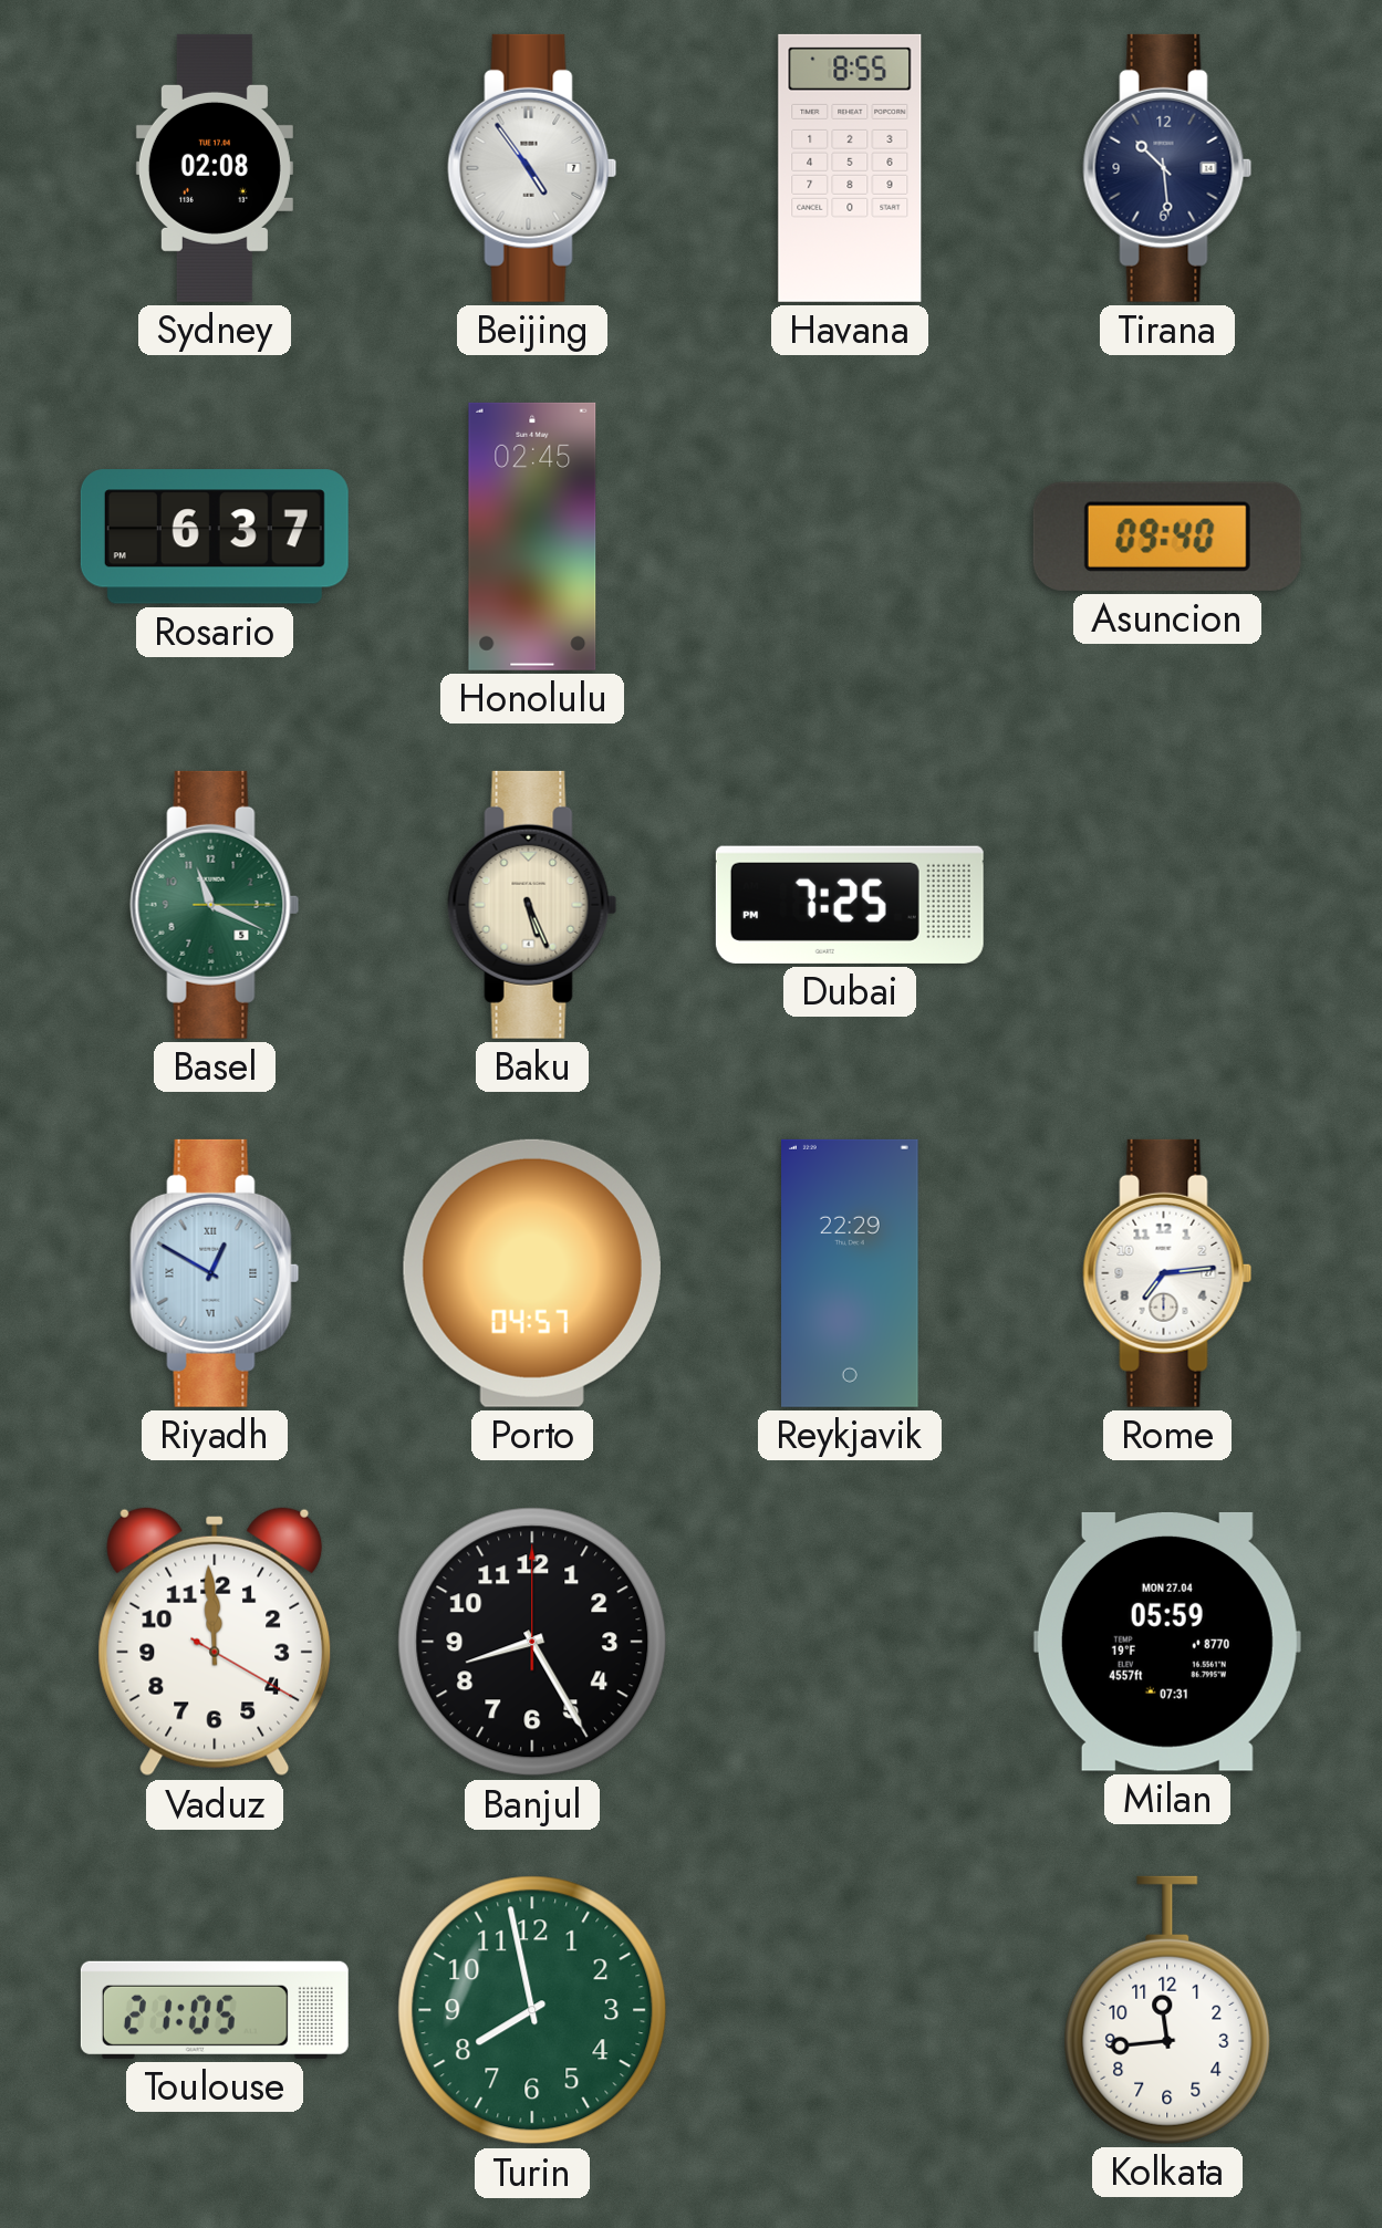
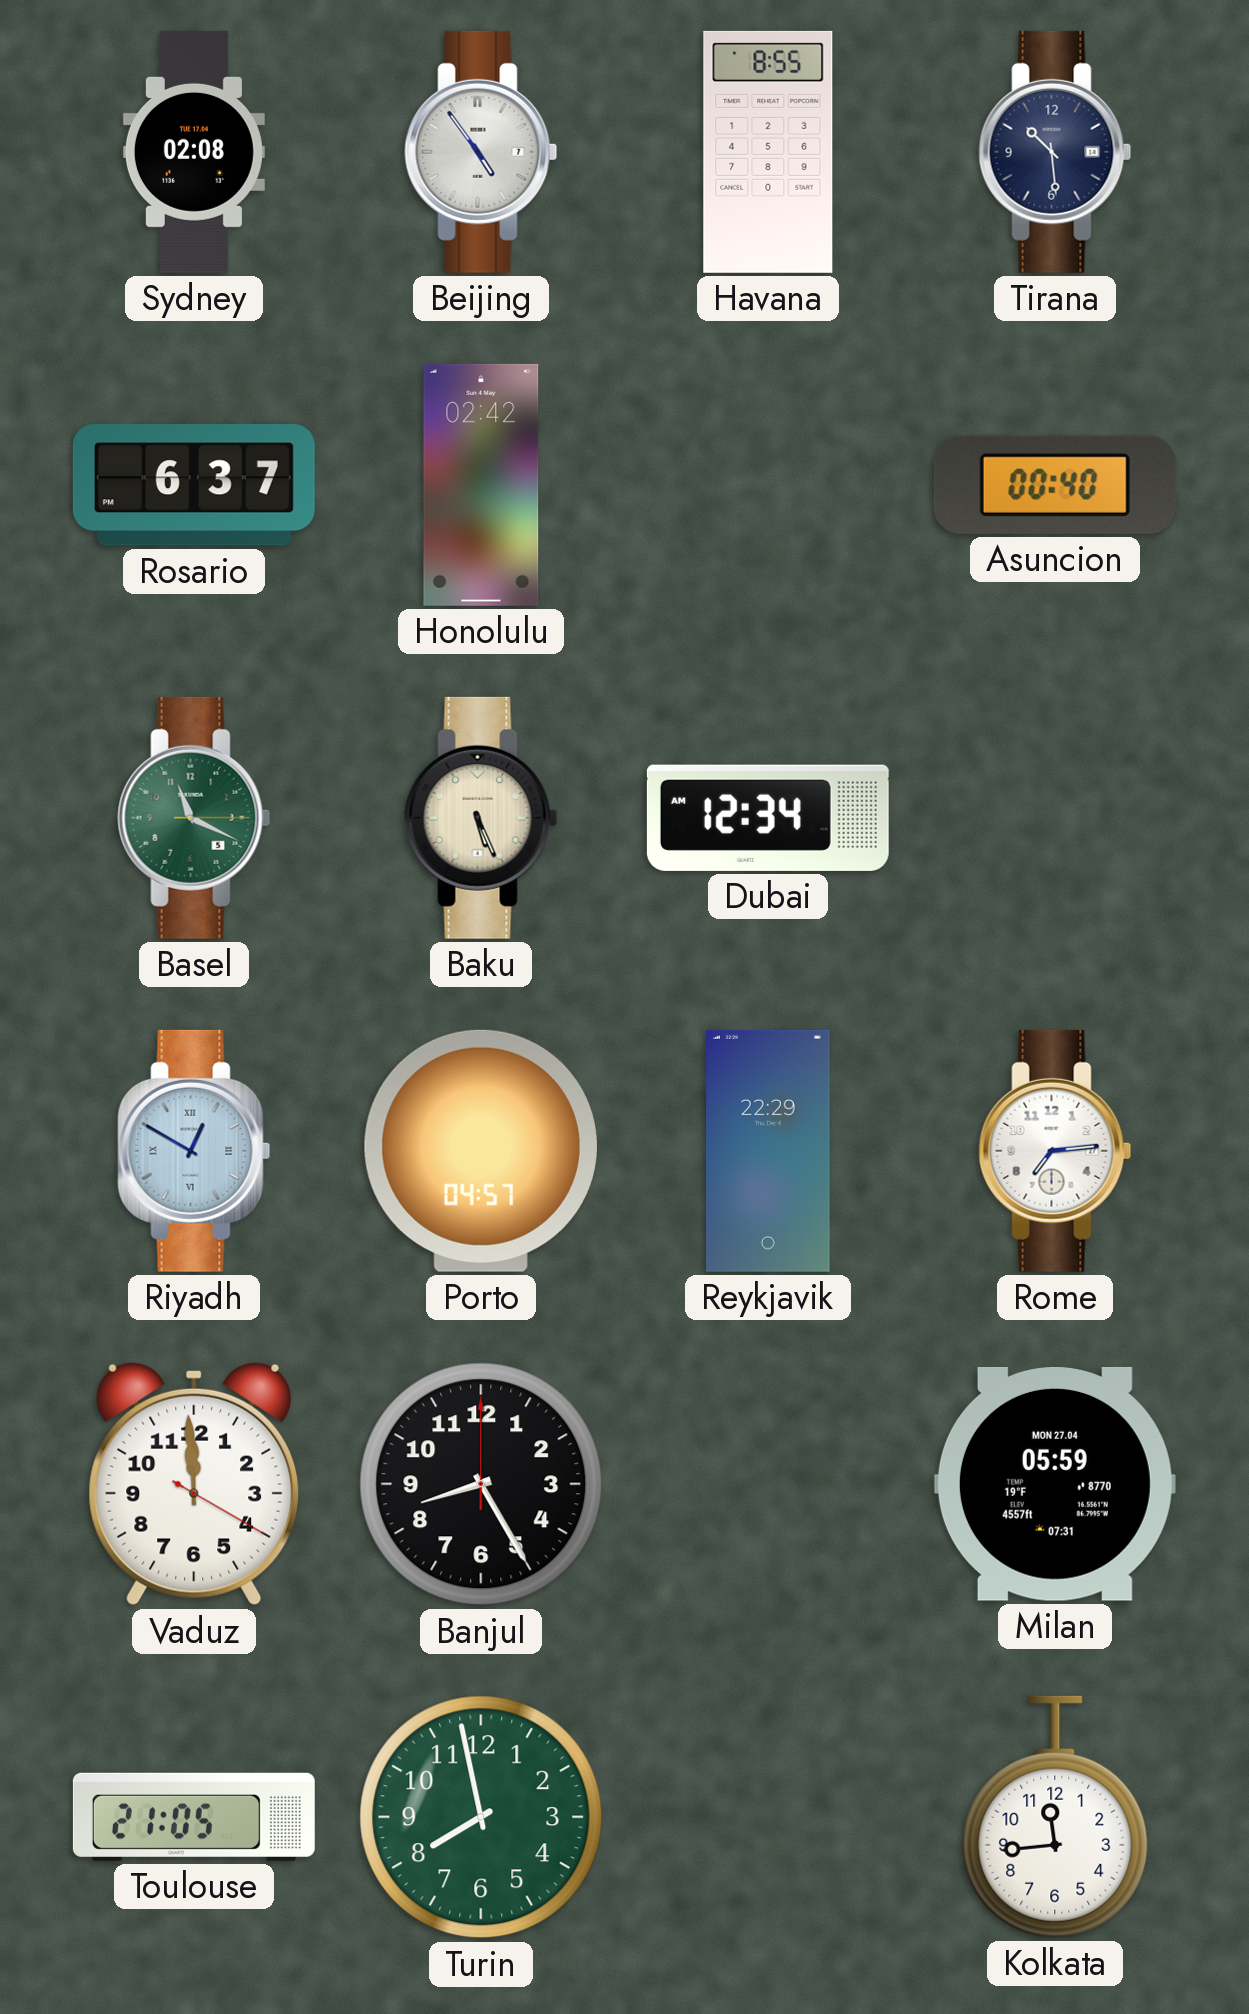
Honolulu: 02:45 -> 02:42 (481, 485)
Asuncion: 09:40 -> 00:40 (1055, 485)
Dubai: 7:25 -> 12:34 (768, 818)
